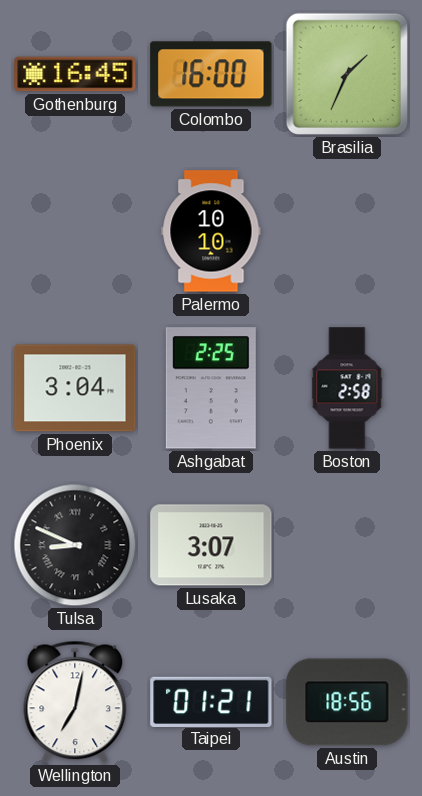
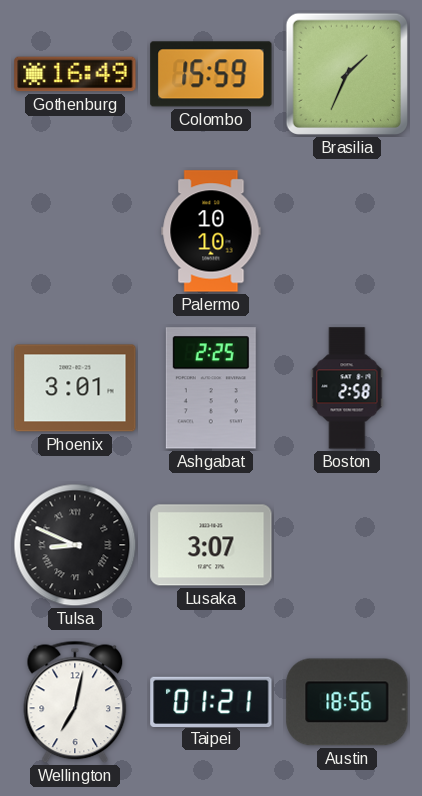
Gothenburg: 16:45 -> 16:49 (75, 74)
Colombo: 16:00 -> 15:59 (211, 74)
Phoenix: 3:04 -> 3:01 (75, 388)
